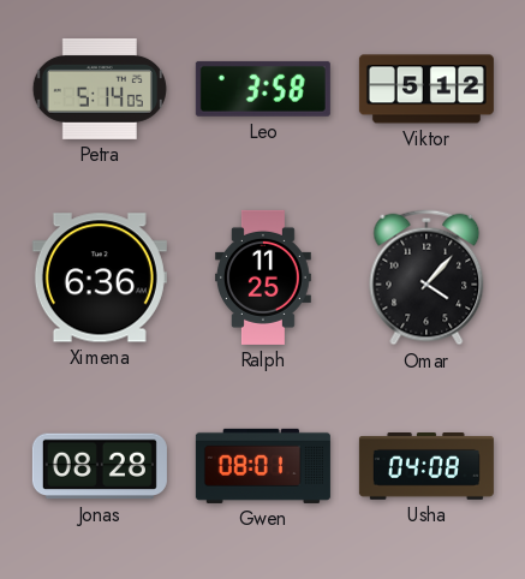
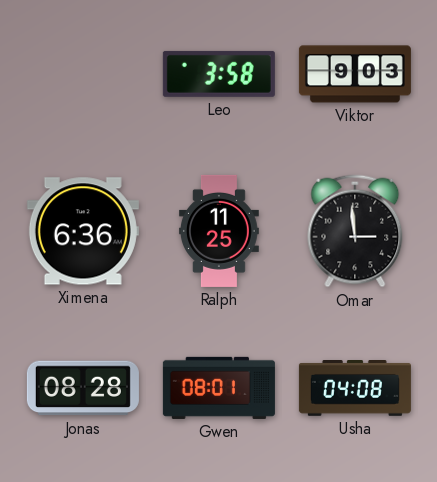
Petra: 5:14 -> none (99, 89)
Viktor: 5:12 -> 9:03 (355, 74)
Omar: 4:07 -> 2:59 (355, 231)
